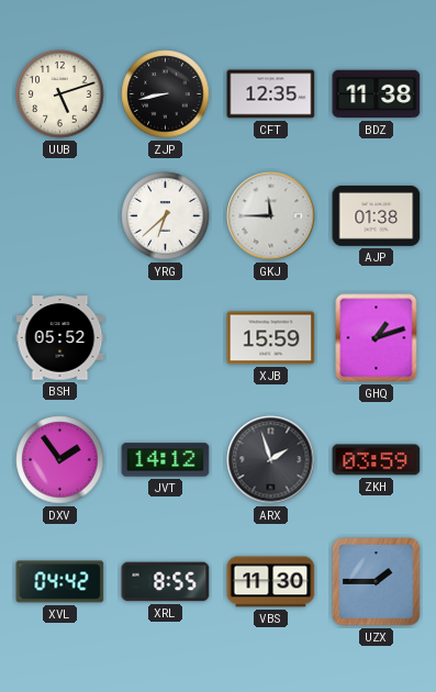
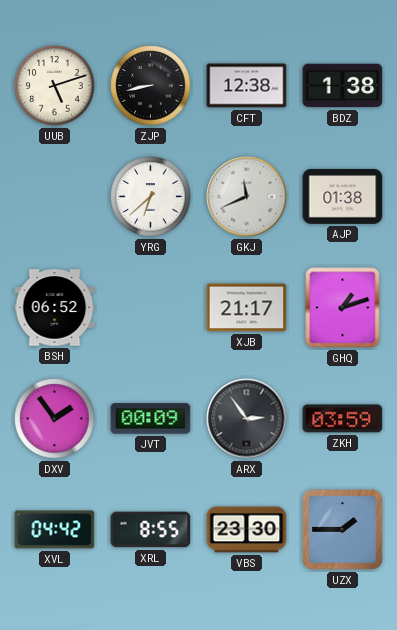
CFT: 12:35 -> 12:38 (247, 86)
BDZ: 11:38 -> 1:38 (343, 86)
GKJ: 11:45 -> 11:41 (247, 197)
BSH: 05:52 -> 06:52 (55, 308)
XJB: 15:59 -> 21:17 (247, 308)
JVT: 14:12 -> 00:09 (151, 419)
ARX: 1:57 -> 2:54 (247, 419)
VBS: 11:30 -> 23:30 (247, 530)
